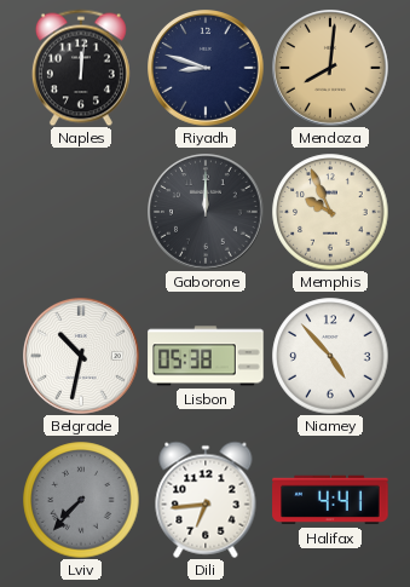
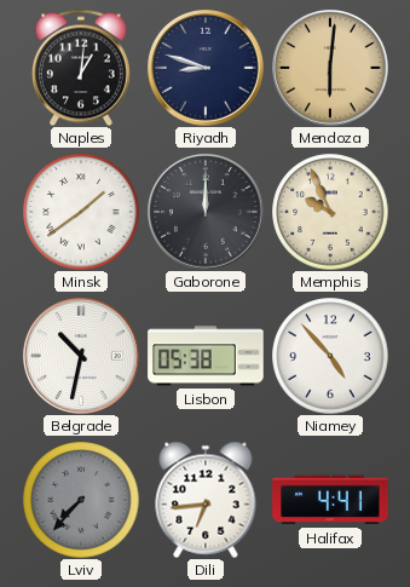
Naples: 12:01 -> 1:01 (81, 68)
Mendoza: 8:01 -> 6:01 (331, 69)
Minsk: none -> 1:39 (81, 212)
